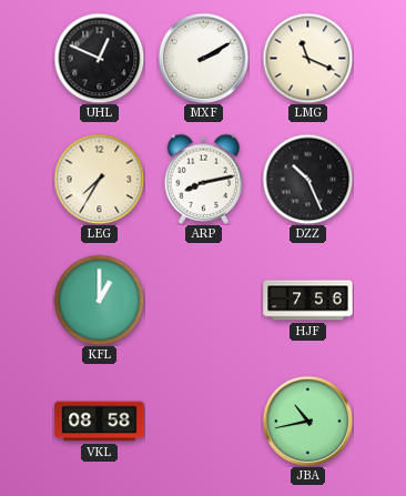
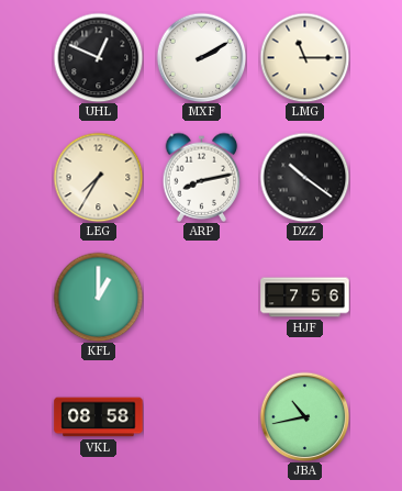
LMG: 11:19 -> 11:15 (304, 57)
DZZ: 10:26 -> 10:21 (304, 177)
